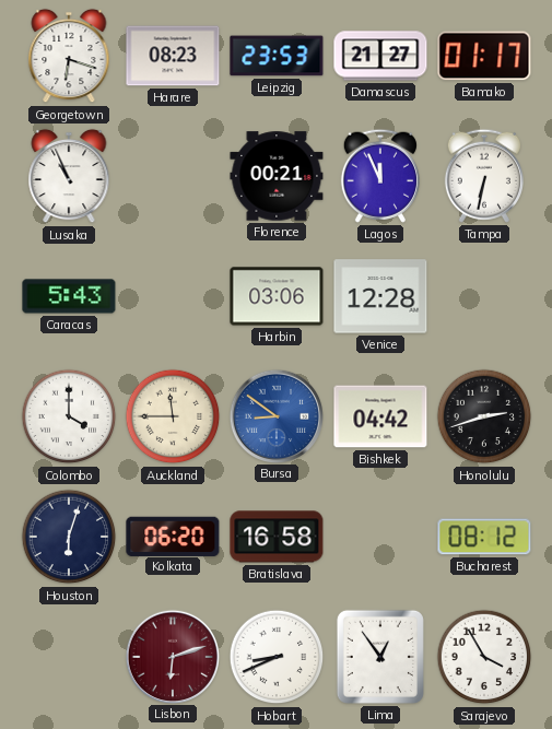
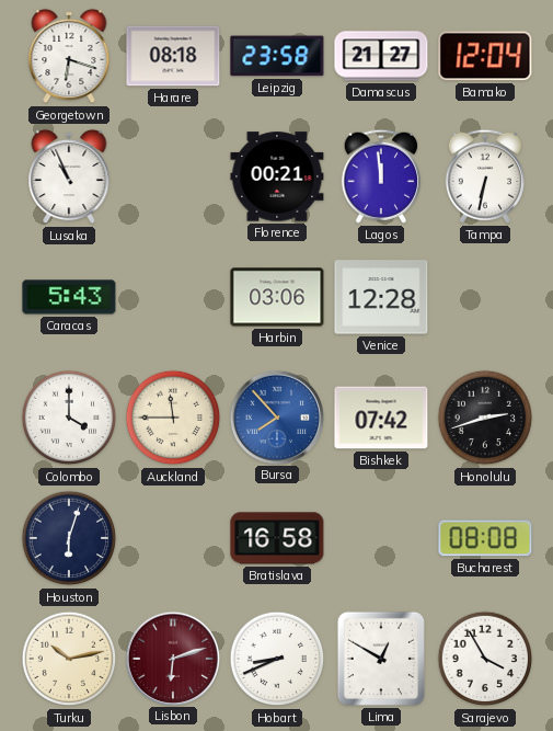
Harare: 08:23 -> 08:18 (173, 56)
Leipzig: 23:53 -> 23:58 (277, 56)
Bamako: 01:17 -> 12:04 (485, 56)
Lagos: 11:56 -> 11:59 (380, 176)
Bursa: 8:51 -> 7:53 (276, 416)
Bishkek: 04:42 -> 07:42 (381, 418)
Kolkata: 06:20 -> none (173, 536)
Bucharest: 08:12 -> 08:08 (485, 538)
Turku: none -> 10:13 (69, 659)
Lima: 12:54 -> 12:50 (381, 659)
